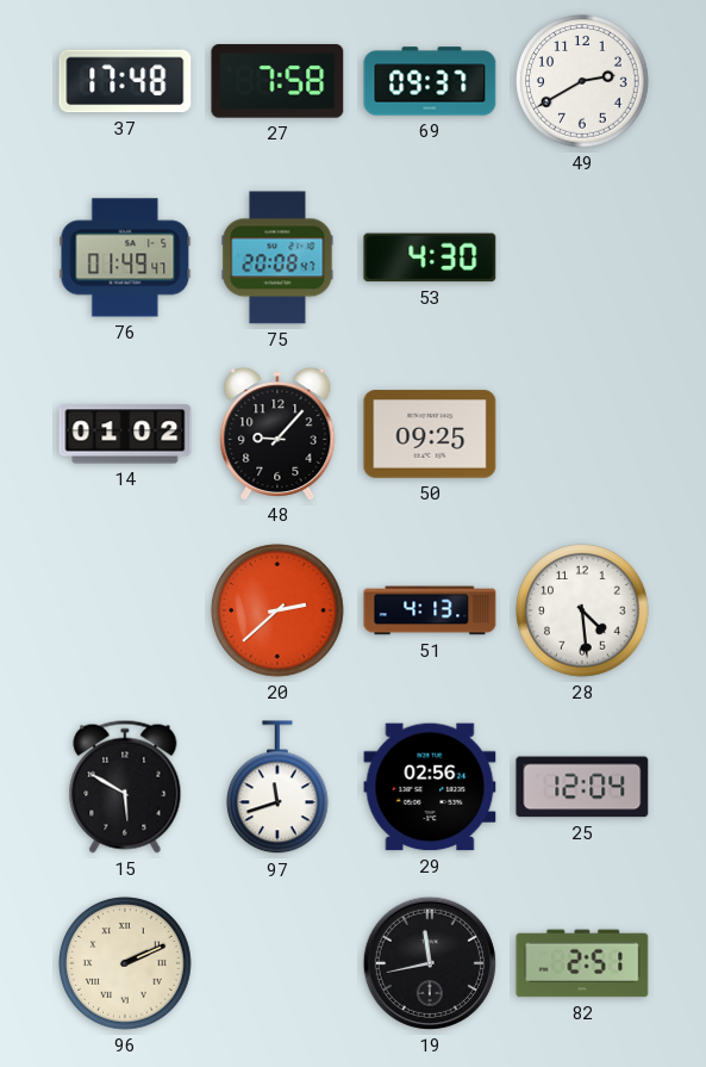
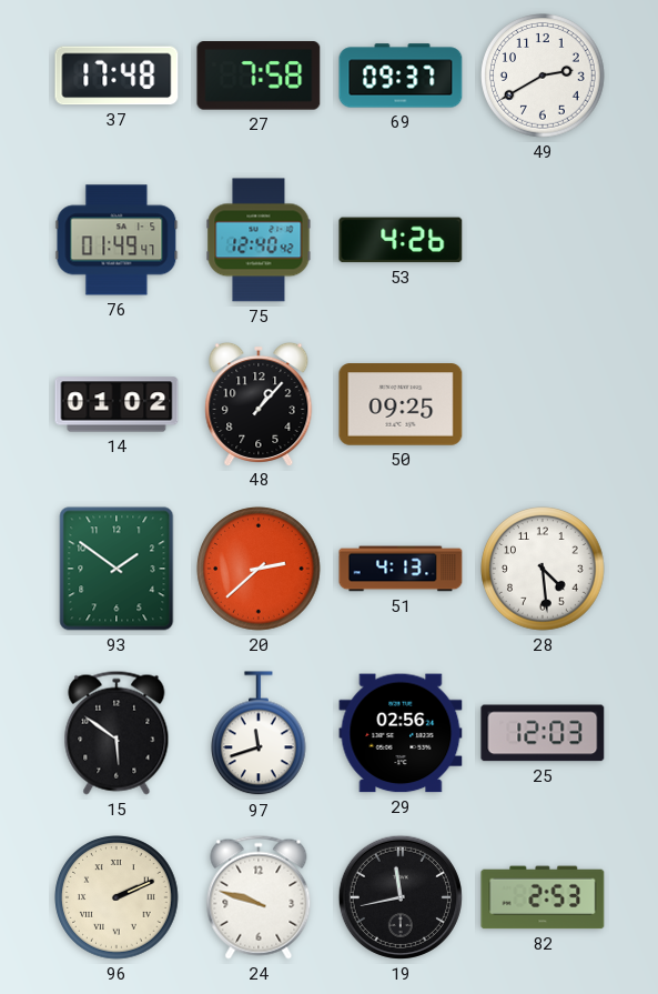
75: 20:08 -> 12:40 (259, 240)
53: 4:30 -> 4:26 (401, 240)
48: 9:07 -> 1:07 (259, 403)
93: none -> 1:51 (117, 569)
15: 5:50 -> 5:51 (117, 733)
25: 12:04 -> 12:03 (543, 733)
24: none -> 9:48 (259, 897)
82: 2:51 -> 2:53 (543, 897)
